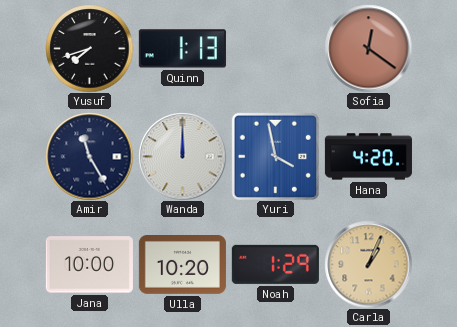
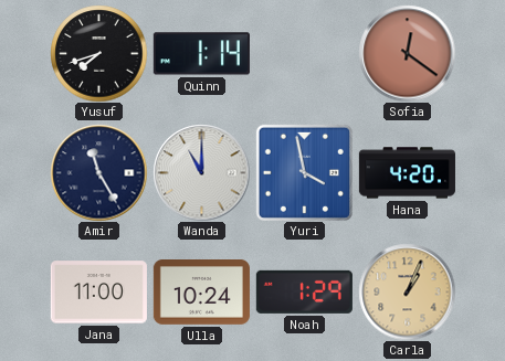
Quinn: 1:13 -> 1:14 (201, 54)
Wanda: 12:00 -> 11:00 (201, 172)
Jana: 10:00 -> 11:00 (98, 293)
Ulla: 10:20 -> 10:24 (201, 293)
